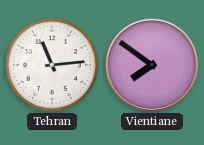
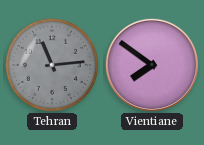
Tehran dial: white -> grey (52, 65)
